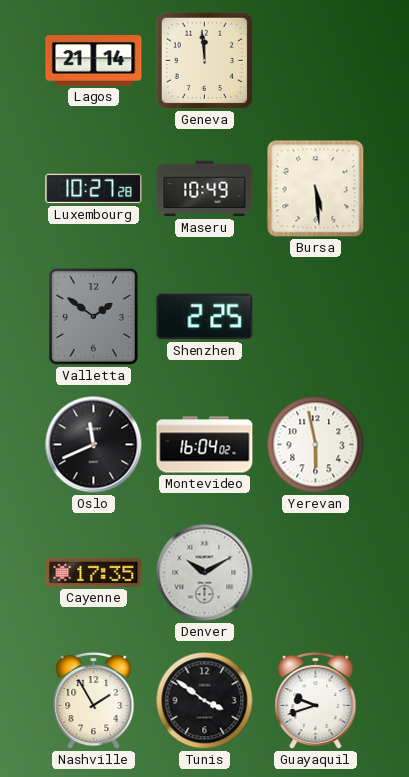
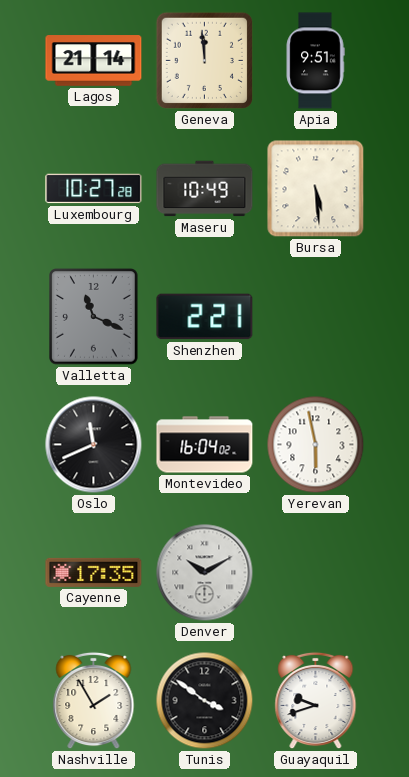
Apia: none -> 9:51 (315, 61)
Valletta: 1:51 -> 11:19 (94, 317)
Shenzhen: 2:25 -> 2:21 (205, 317)
